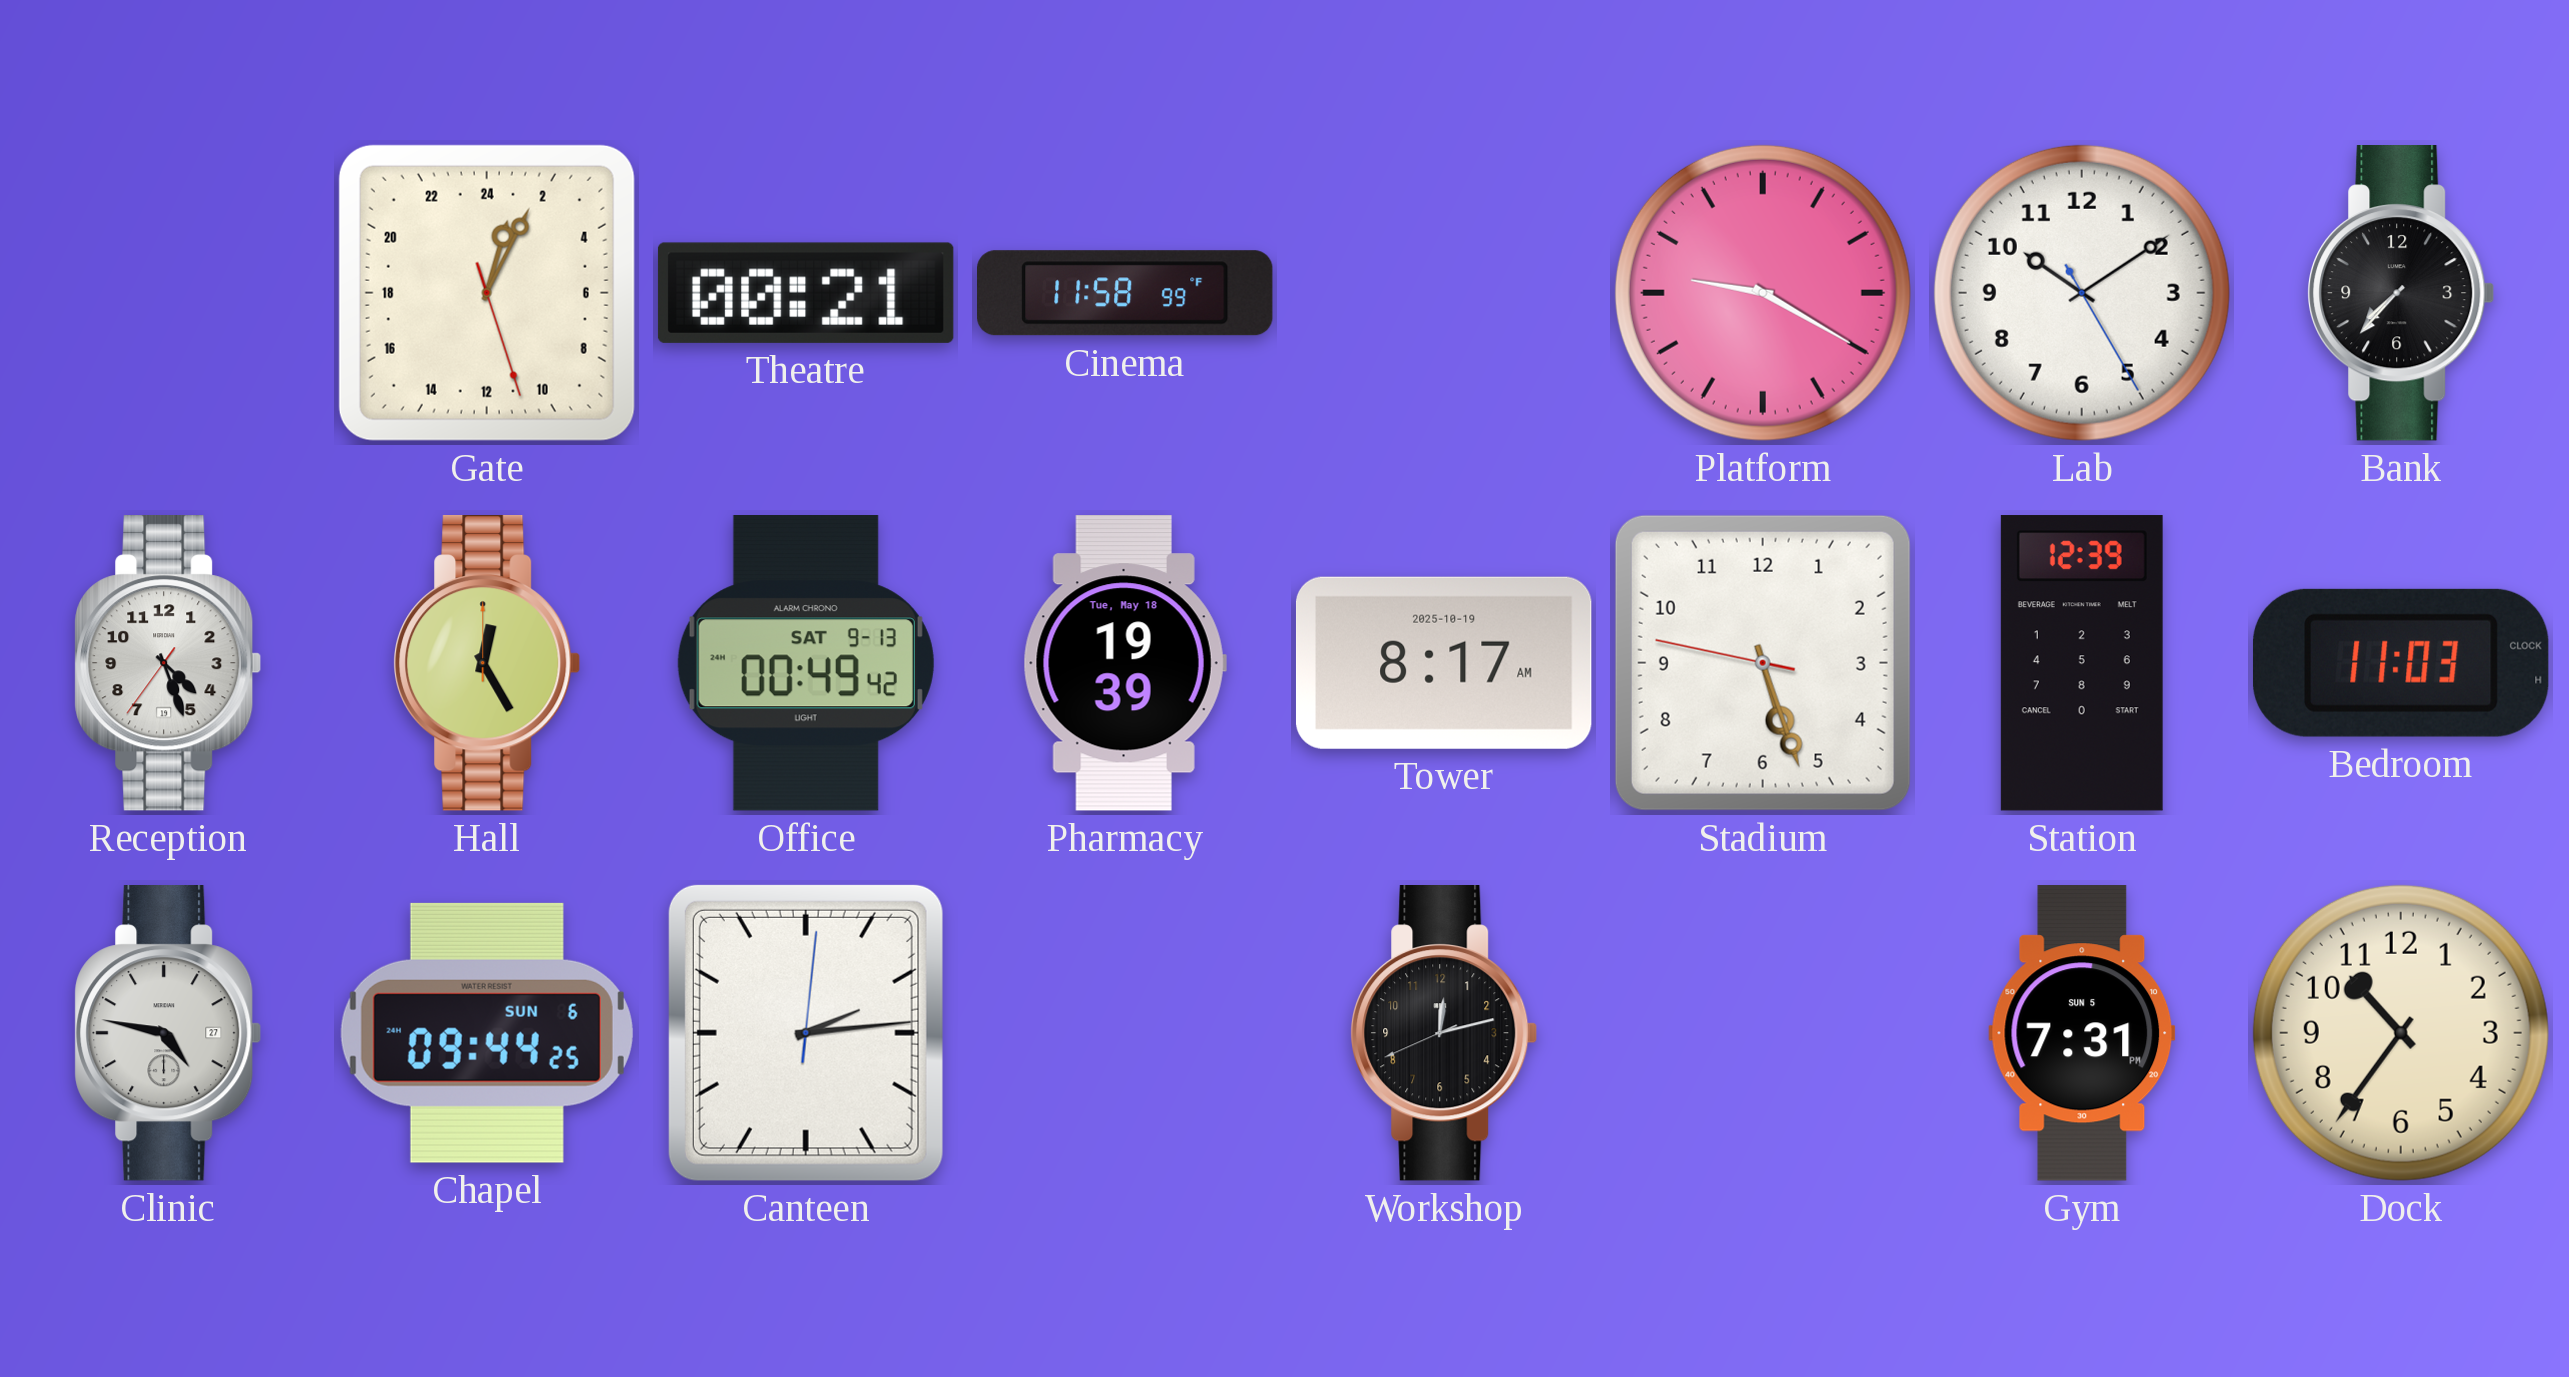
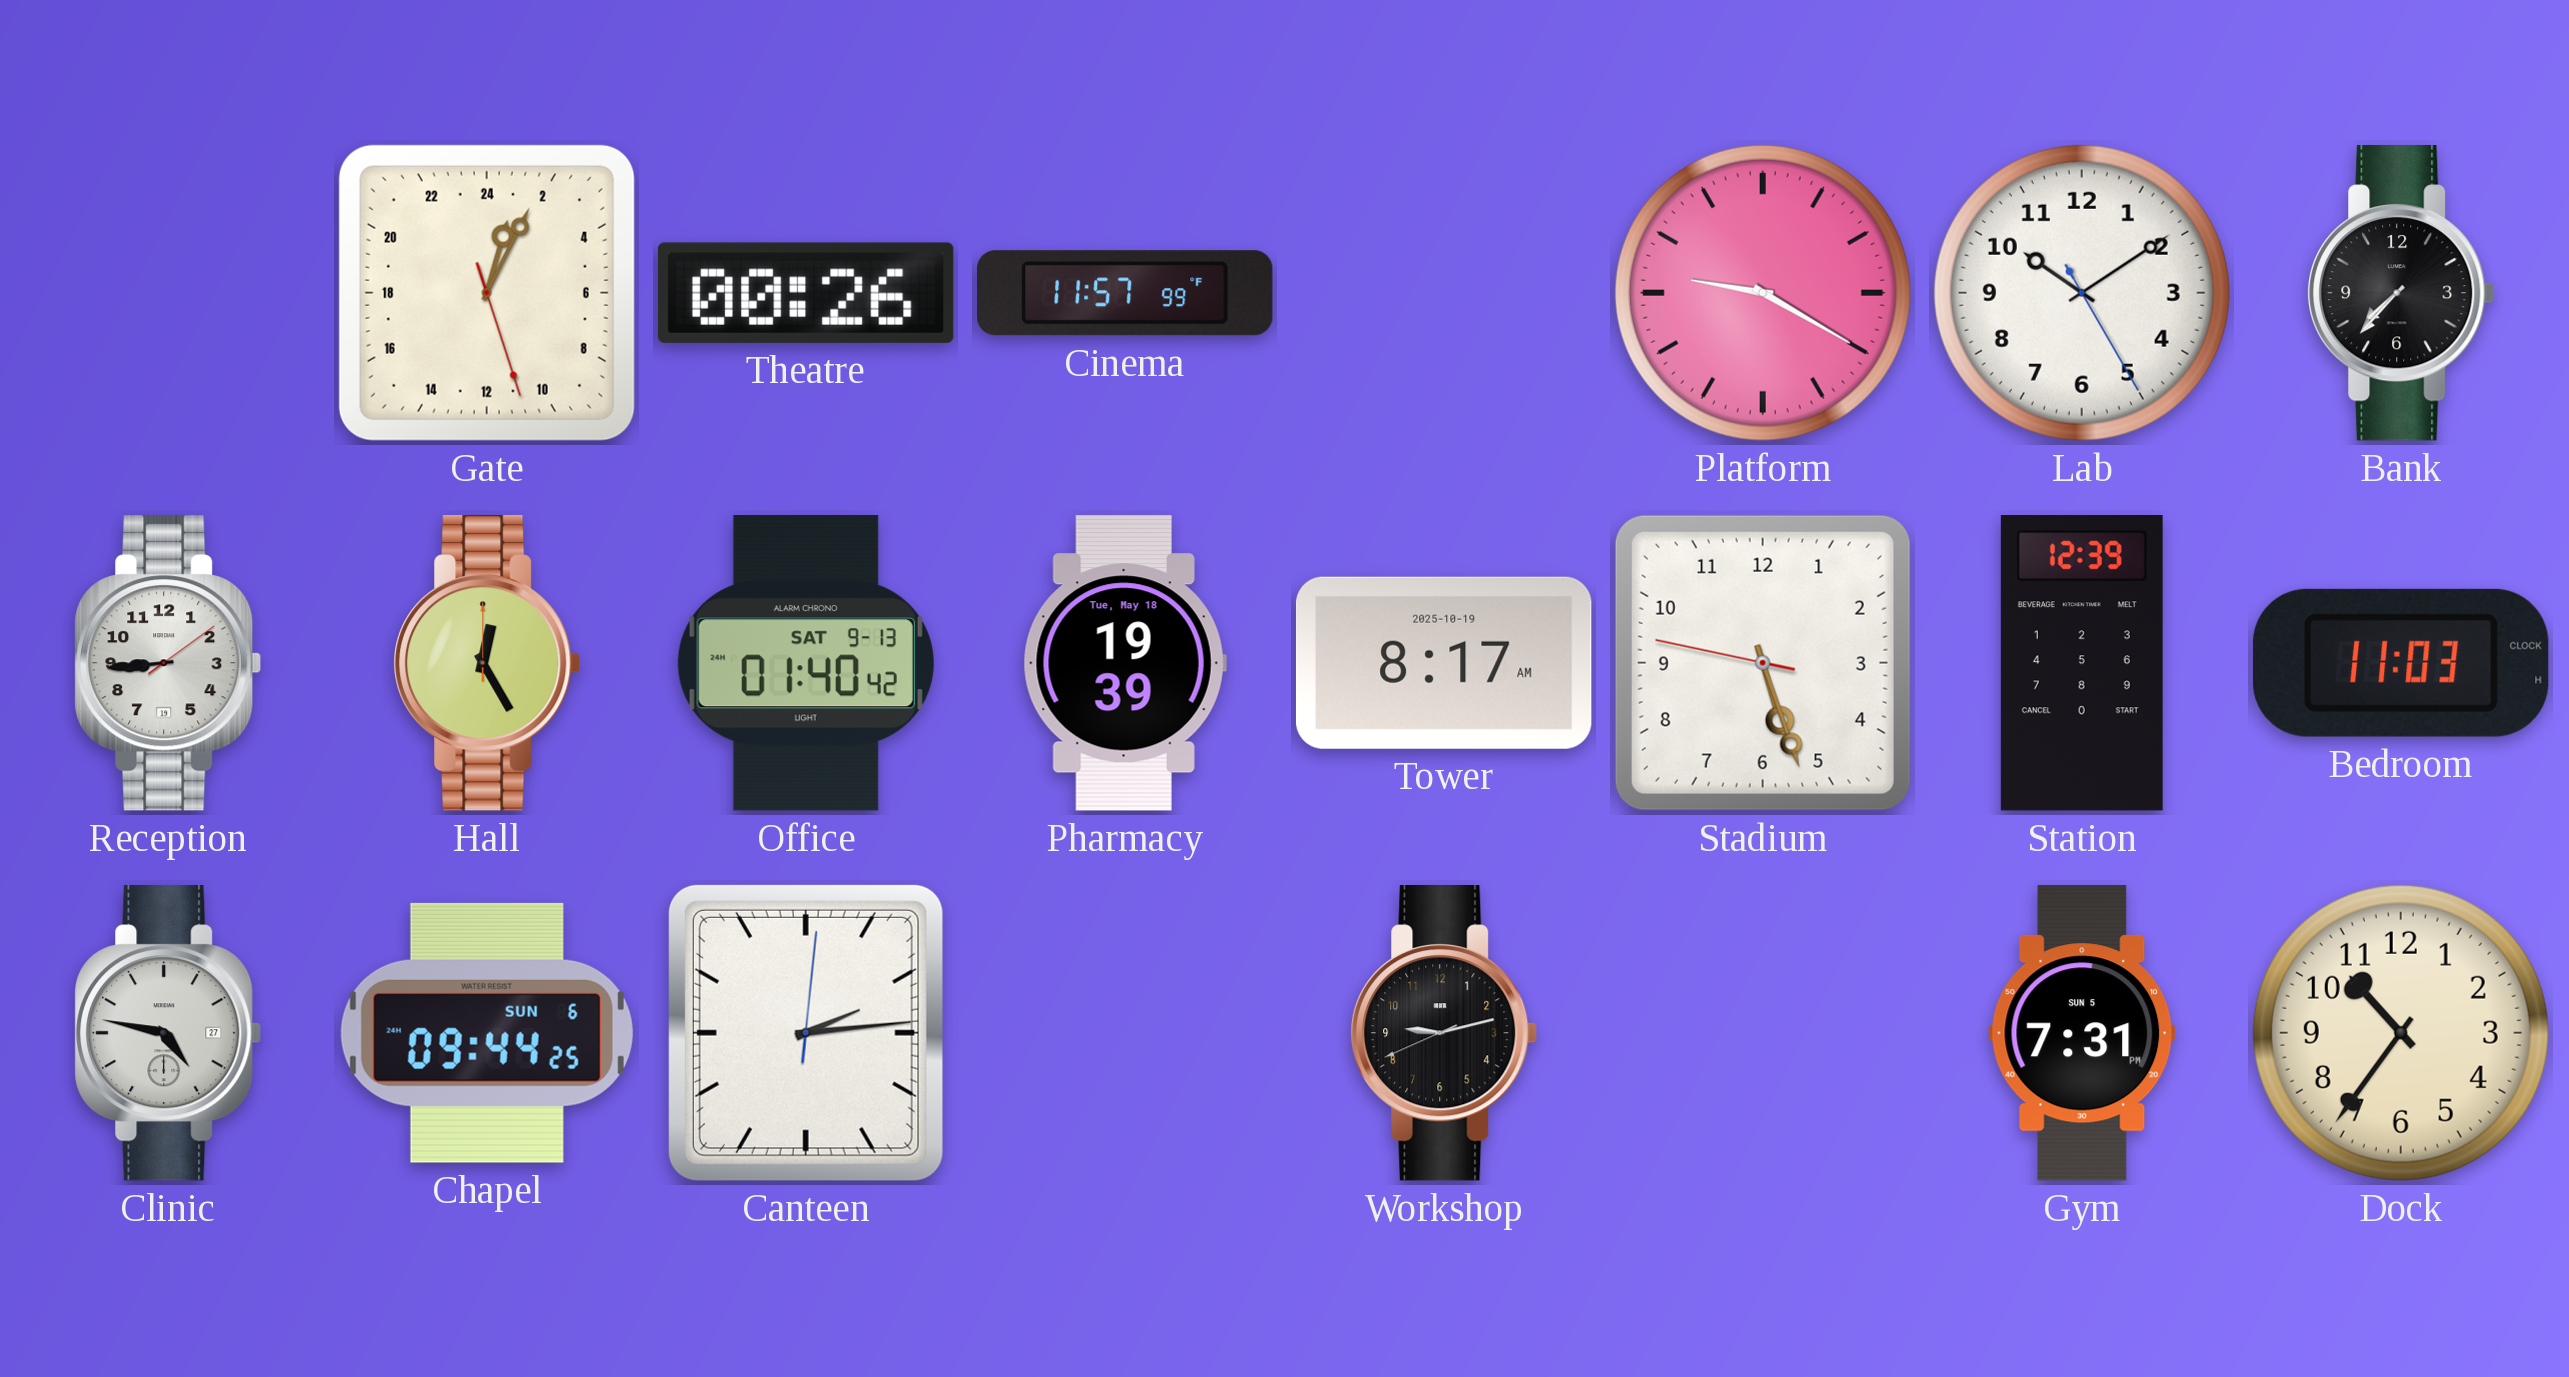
Theatre: 00:21 -> 00:26 (806, 293)
Cinema: 11:58 -> 11:57 (1126, 293)
Reception: 4:26 -> 8:44 (168, 664)
Office: 00:49 -> 01:40 (806, 663)
Workshop: 12:12 -> 9:12 (1444, 1034)
